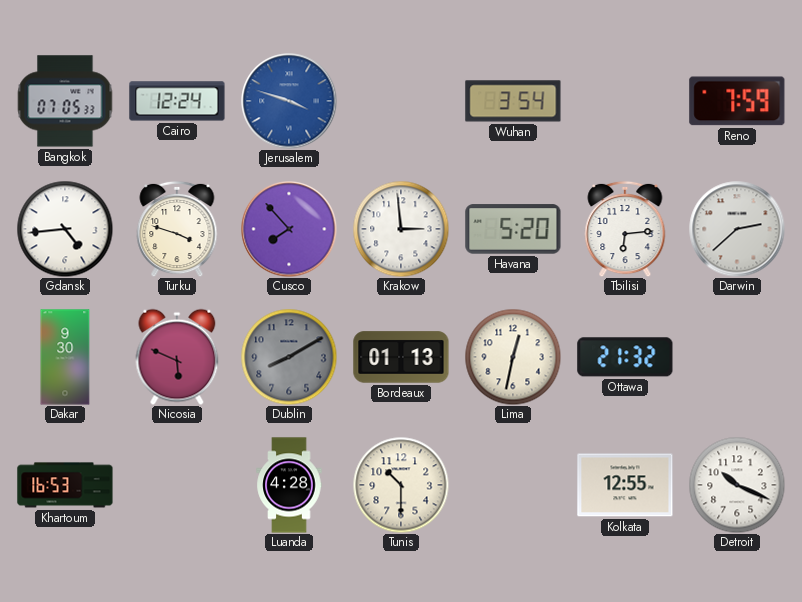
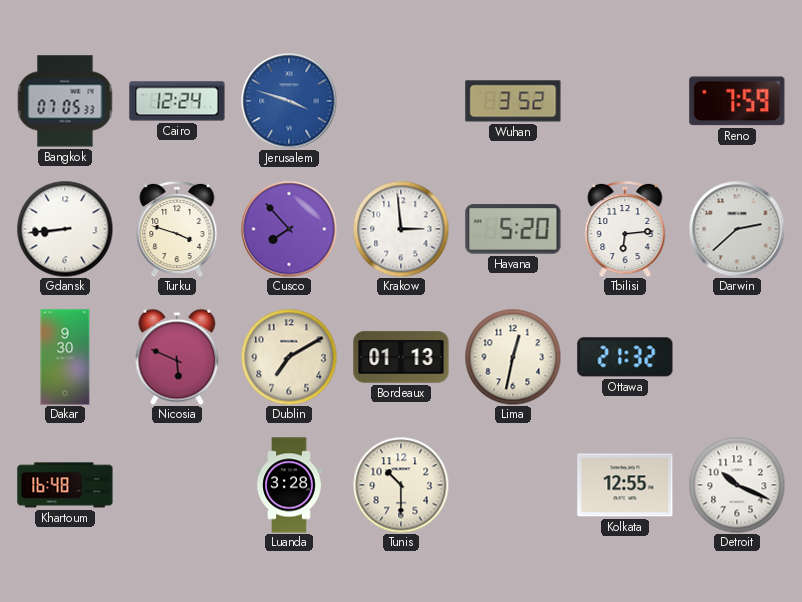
Wuhan: 3:54 -> 3:52 (513, 101)
Gdansk: 4:44 -> 8:44 (65, 229)
Dublin: 8:10 -> 7:10 (289, 357)
Dublin dial: grey -> cream (289, 357)
Khartoum: 16:53 -> 16:48 (65, 485)
Luanda: 4:28 -> 3:28 (289, 485)
